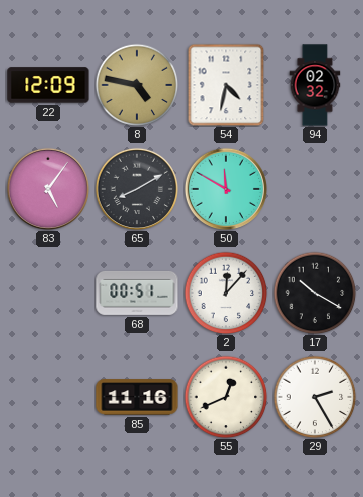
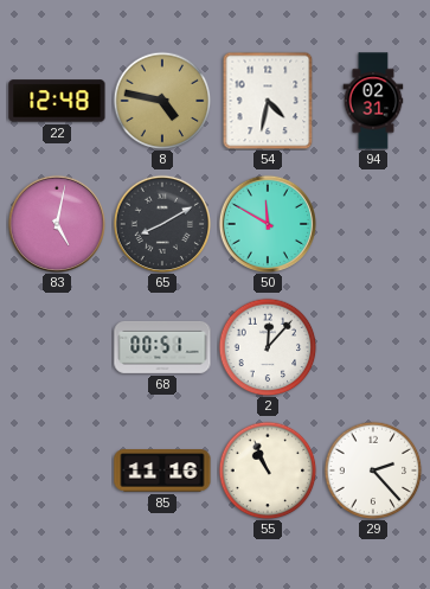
22: 12:09 -> 12:48 (57, 101)
94: 02:32 -> 02:31 (373, 101)
83: 5:06 -> 5:02 (56, 223)
17: 10:20 -> none (315, 293)
55: 12:41 -> 10:56 (268, 470)
29: 2:25 -> 2:23 (373, 470)
